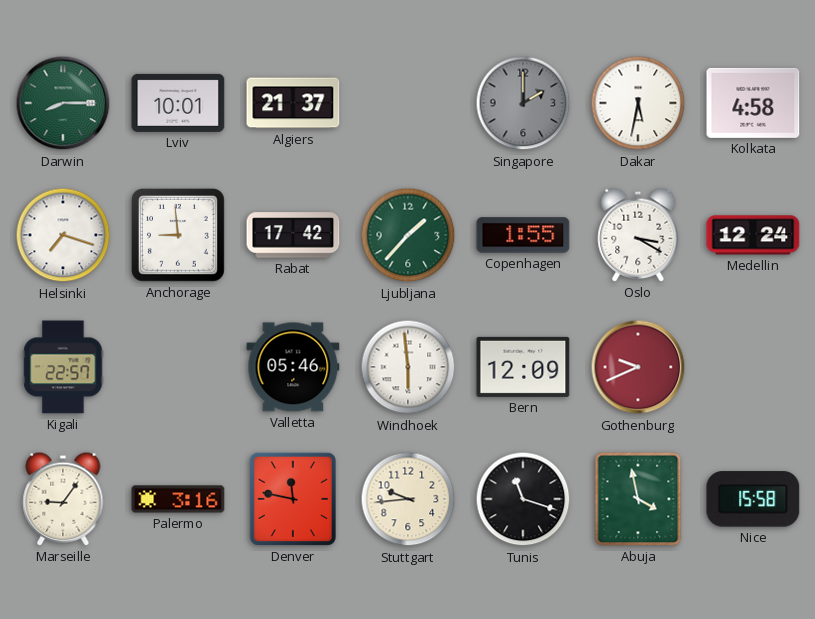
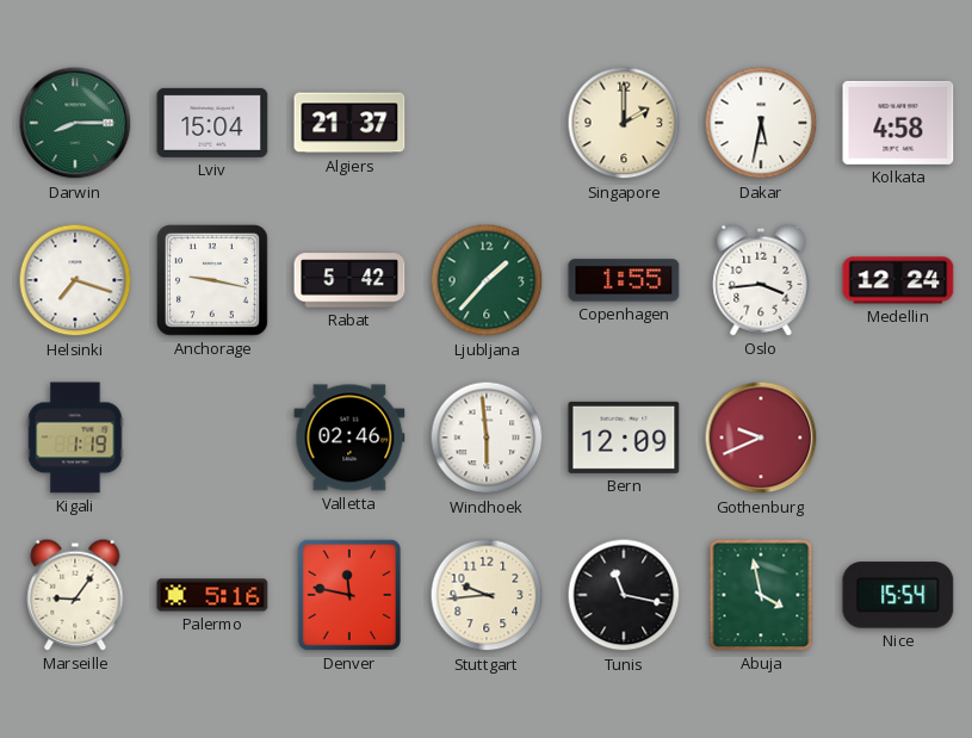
Lviv: 10:01 -> 15:04 (212, 123)
Singapore dial: grey -> cream (624, 123)
Anchorage: 8:59 -> 9:17 (212, 280)
Rabat: 17:42 -> 5:42 (349, 280)
Oslo: 3:20 -> 3:44 (761, 280)
Kigali: 22:57 -> 1:19 (75, 438)
Valletta: 05:46 -> 02:46 (349, 438)
Palermo: 3:16 -> 5:16 (212, 595)
Tunis: 11:18 -> 11:17 (624, 595)
Nice: 15:58 -> 15:54 (898, 595)
